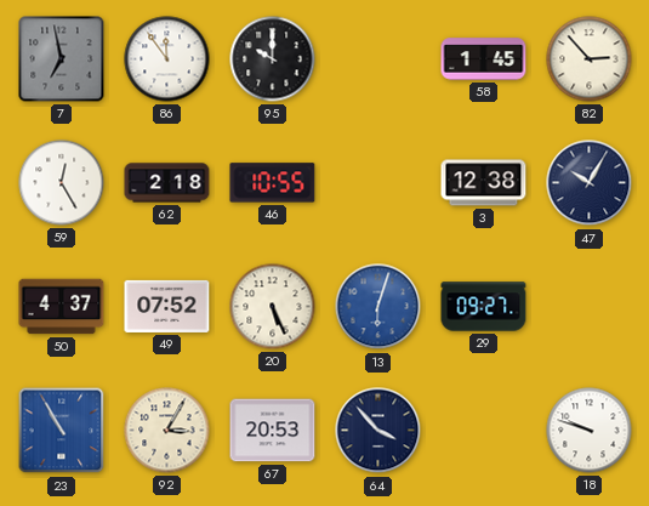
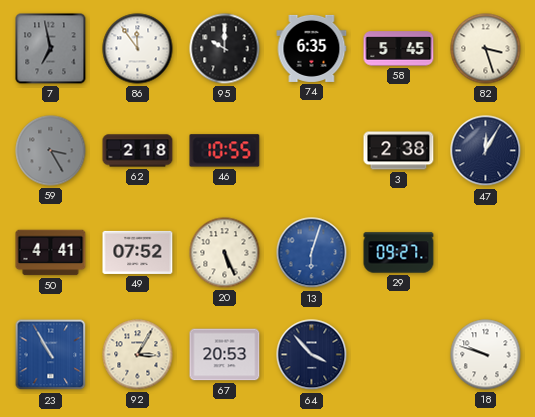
74: none -> 6:35 (312, 48)
58: 1:45 -> 5:45 (399, 49)
82: 2:53 -> 3:27 (486, 49)
59: 12:25 -> 3:25 (51, 151)
59 dial: white -> grey (51, 151)
3: 12:38 -> 2:38 (399, 151)
47: 10:05 -> 12:05 (486, 151)
50: 4:37 -> 4:41 (51, 253)
